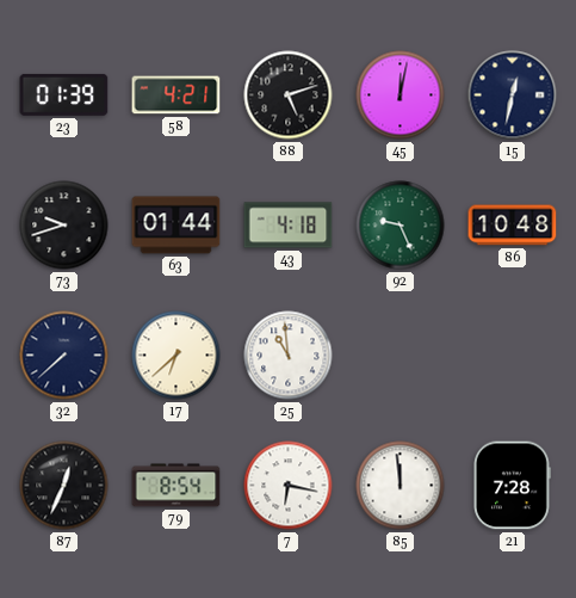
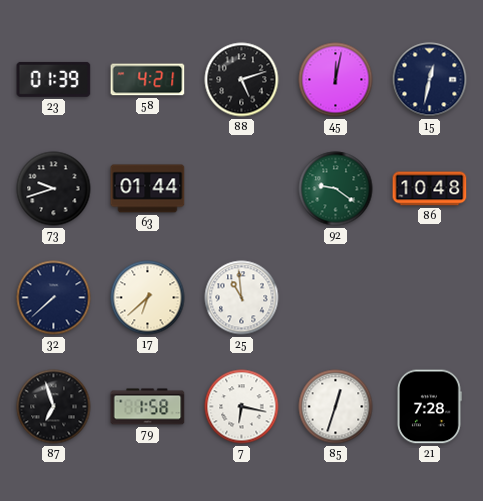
43: 4:18 -> none (289, 226)
92: 9:26 -> 9:21 (336, 189)
87: 12:34 -> 6:57 (54, 407)
79: 8:54 -> 1:58 (148, 407)
85: 11:59 -> 12:33 (336, 407)
